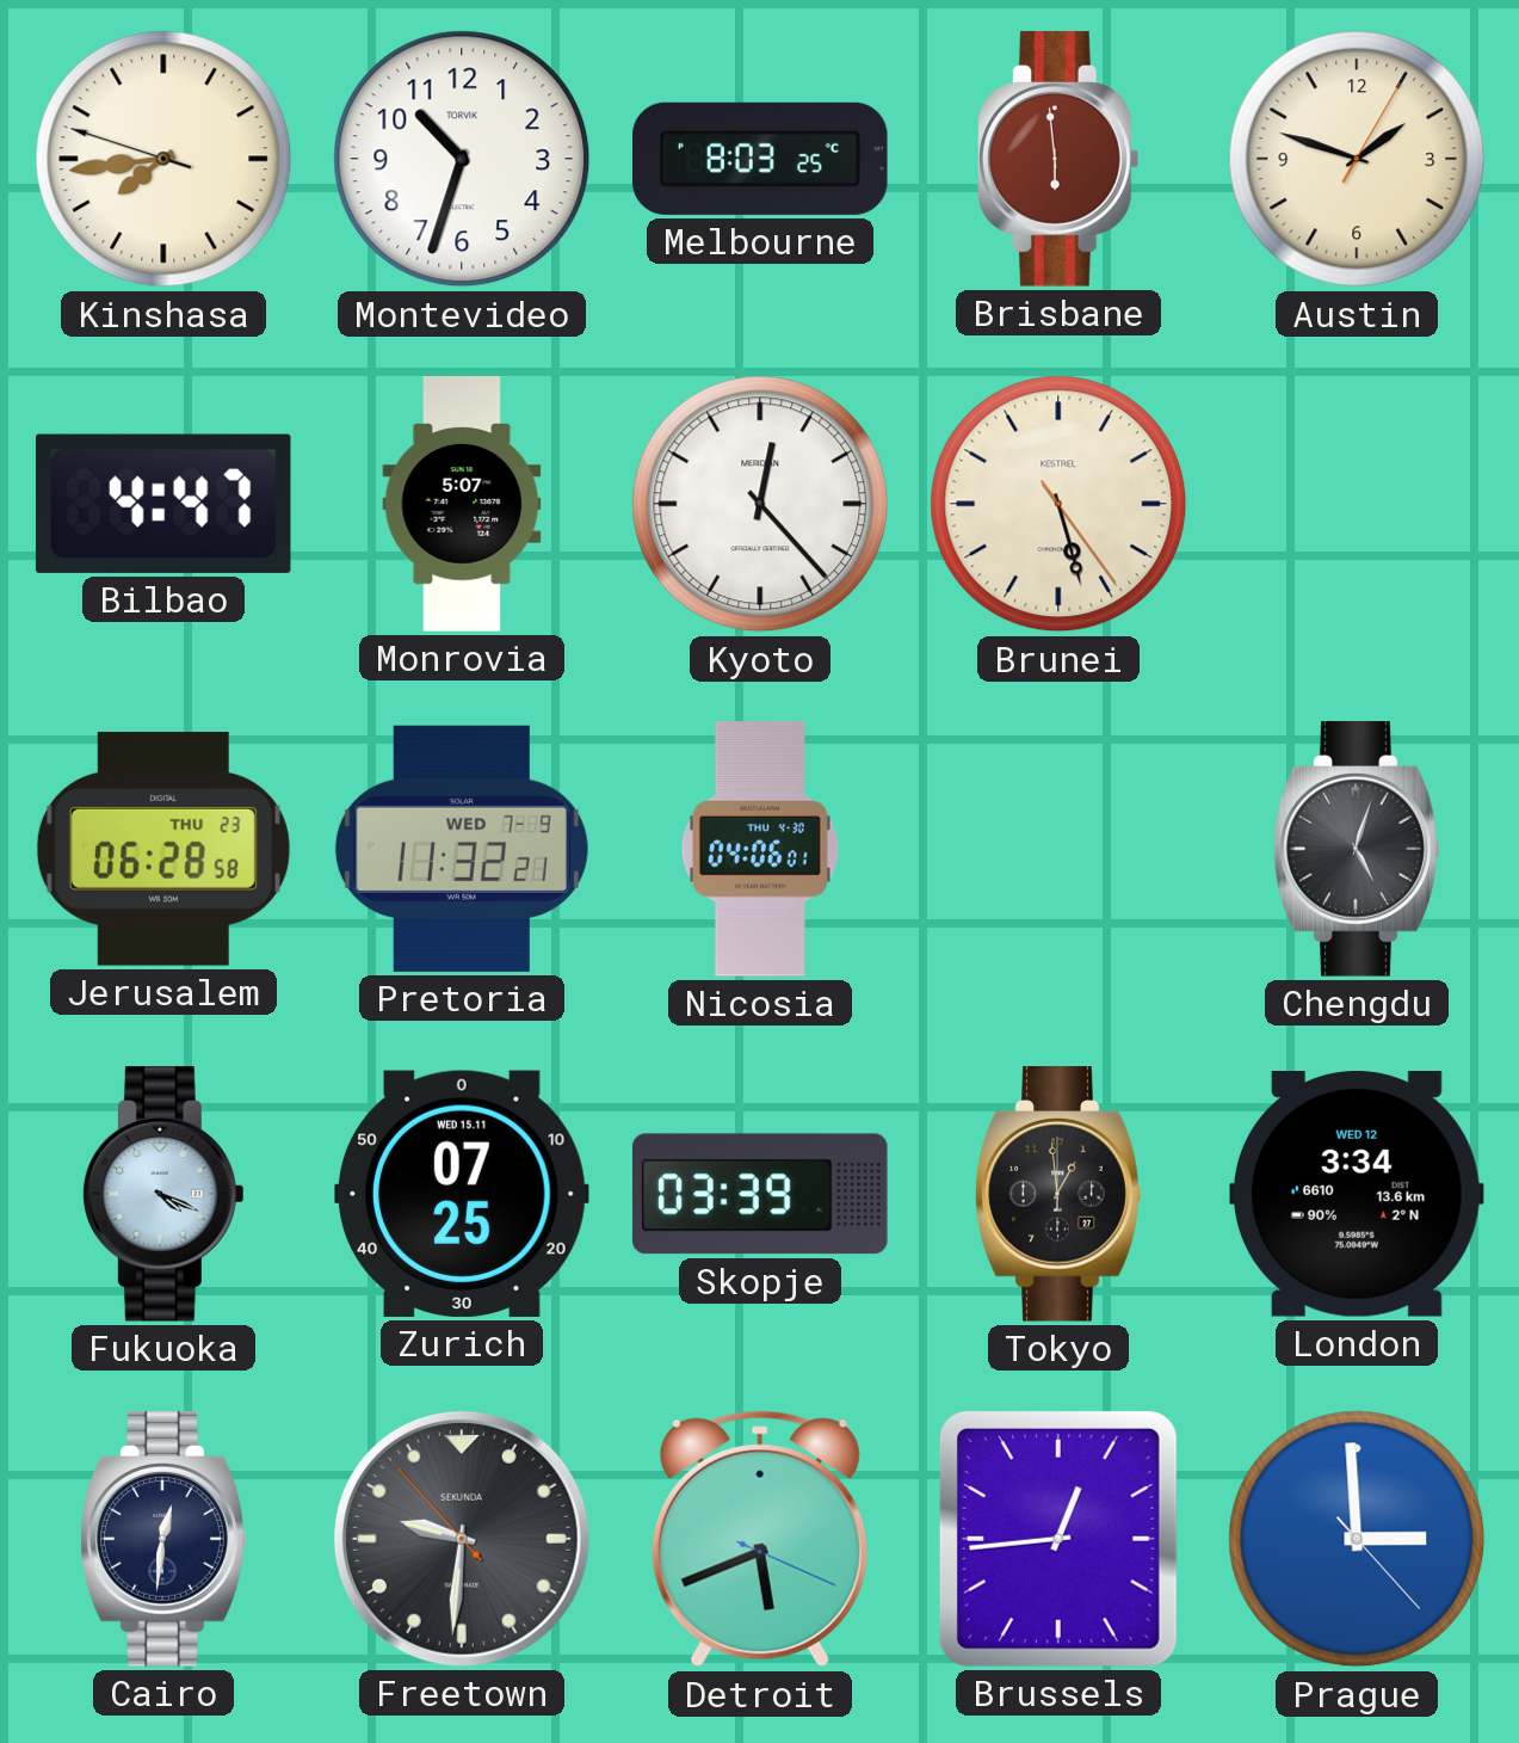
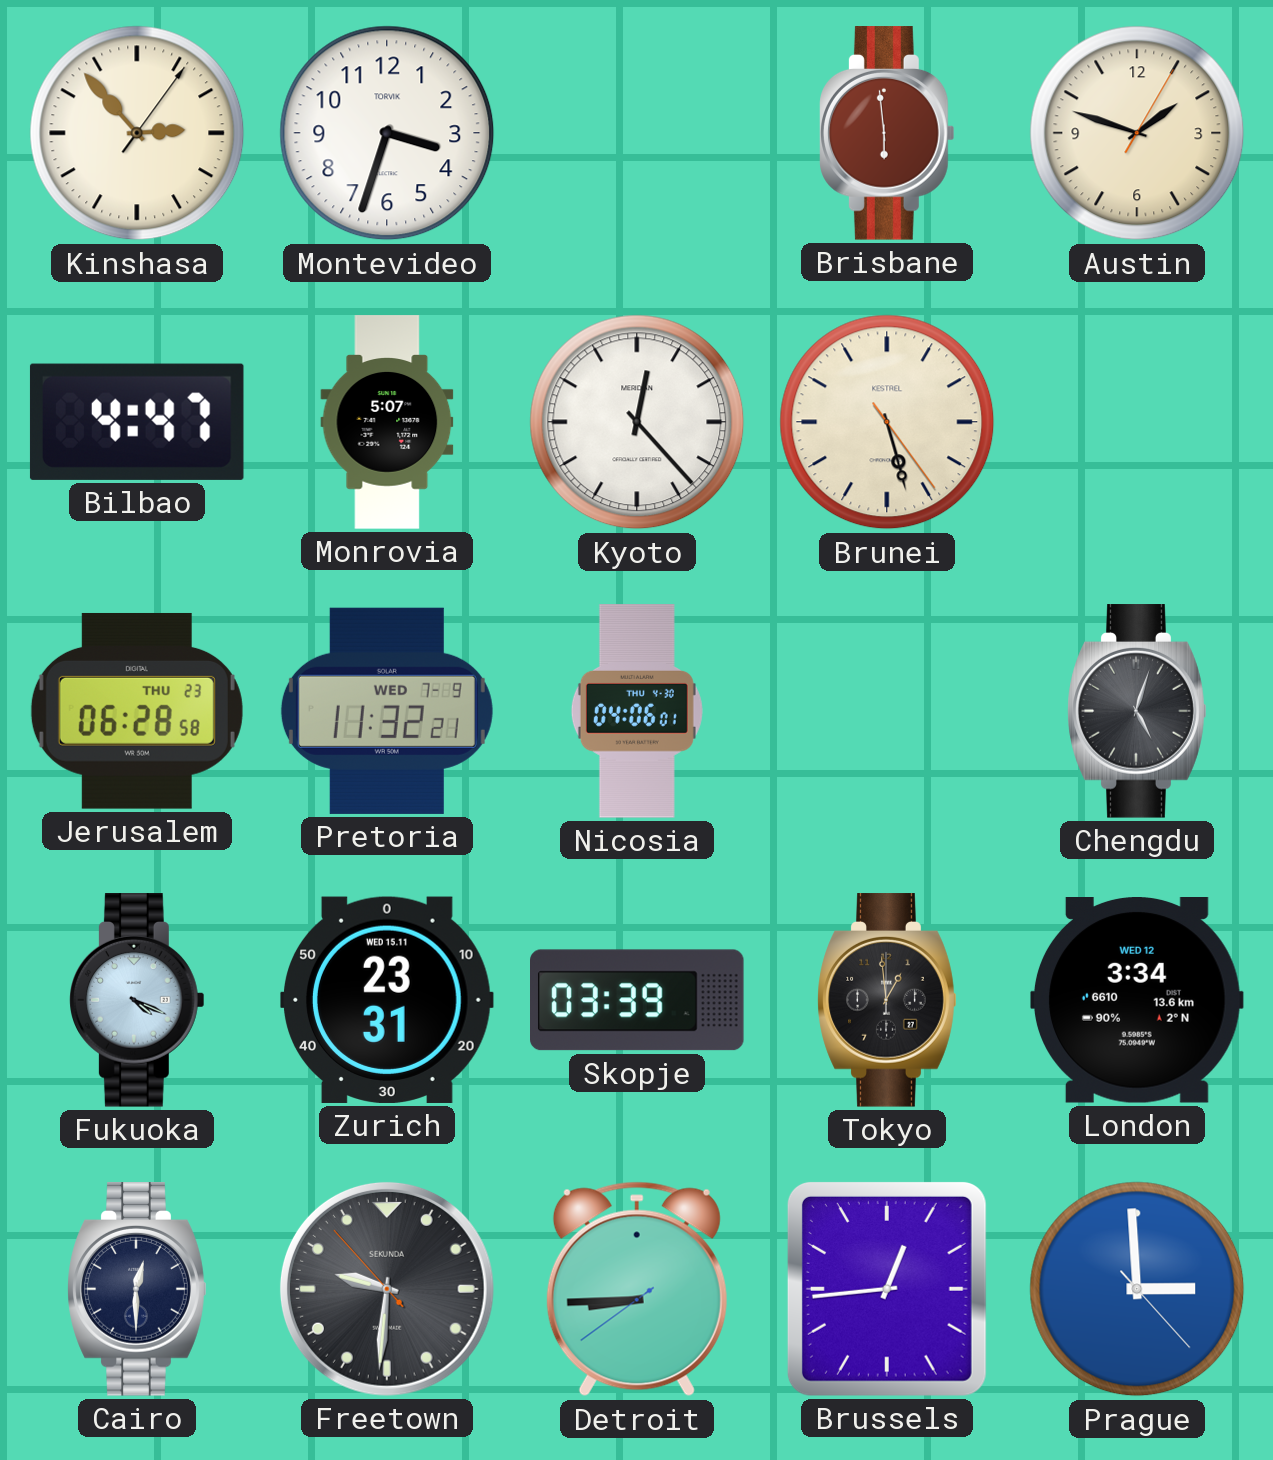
Kinshasa: 7:43 -> 2:53 (137, 133)
Montevideo: 10:33 -> 3:33 (387, 133)
Melbourne: 8:03 -> none (761, 159)
Zurich: 07:25 -> 23:31 (388, 1000)
Cairo: 12:31 -> 12:30 (137, 1289)
Detroit: 5:41 -> 8:44 (637, 1289)
